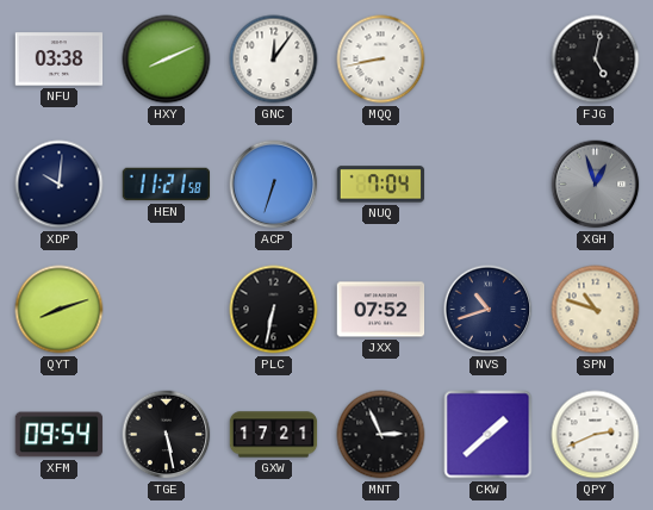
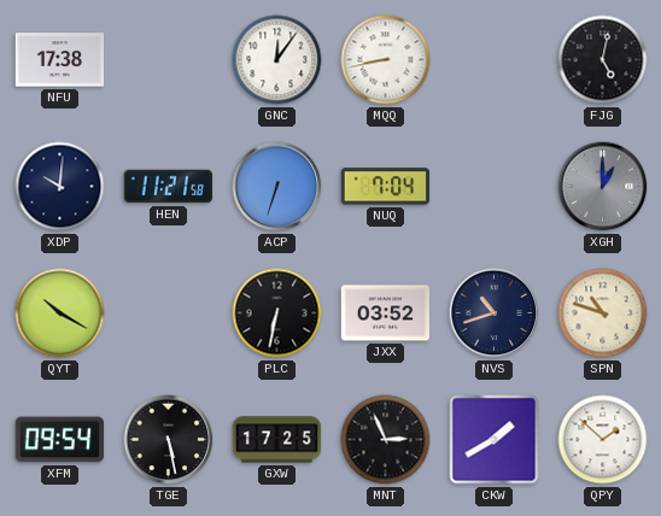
NFU: 03:38 -> 17:38 (60, 60)
HXY: 8:11 -> none (167, 60)
XGH: 12:57 -> 1:00 (603, 187)
QYT: 8:12 -> 10:20 (60, 313)
JXX: 07:52 -> 03:52 (386, 313)
GXW: 17:21 -> 17:25 (277, 440)
CKW: 1:38 -> 1:40 (495, 440)
QPY: 2:41 -> 1:52 (603, 440)
